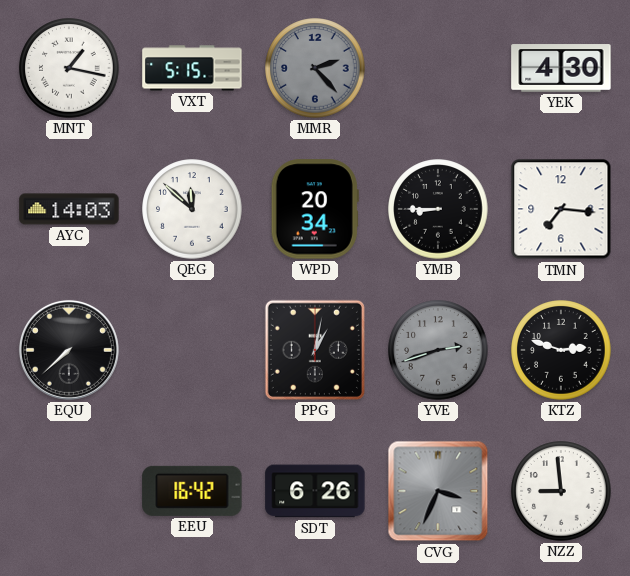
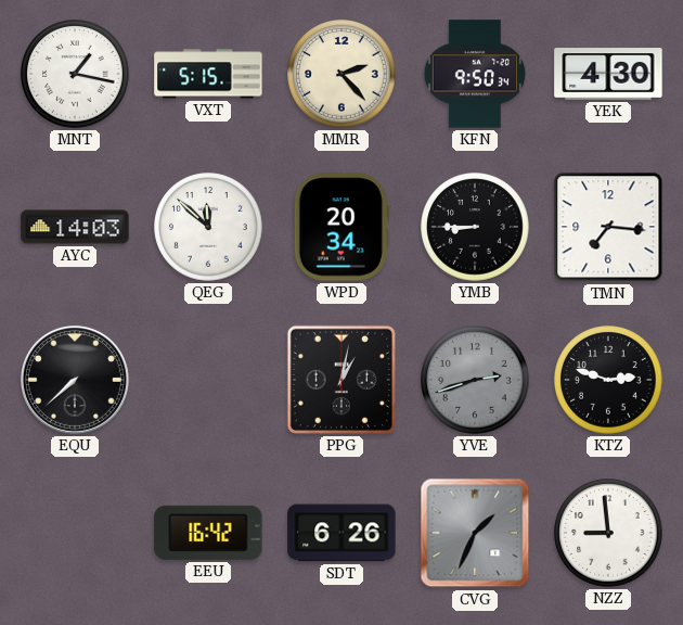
MMR dial: grey -> cream (341, 74)
KFN: none -> 9:50 (475, 74)
CVG: 3:34 -> 1:34 (475, 533)
